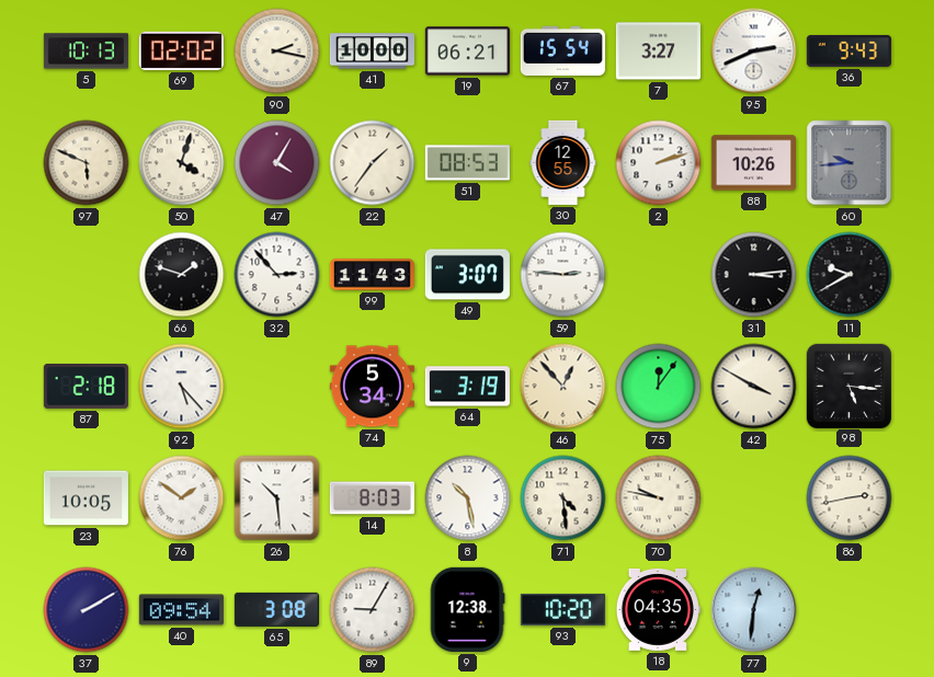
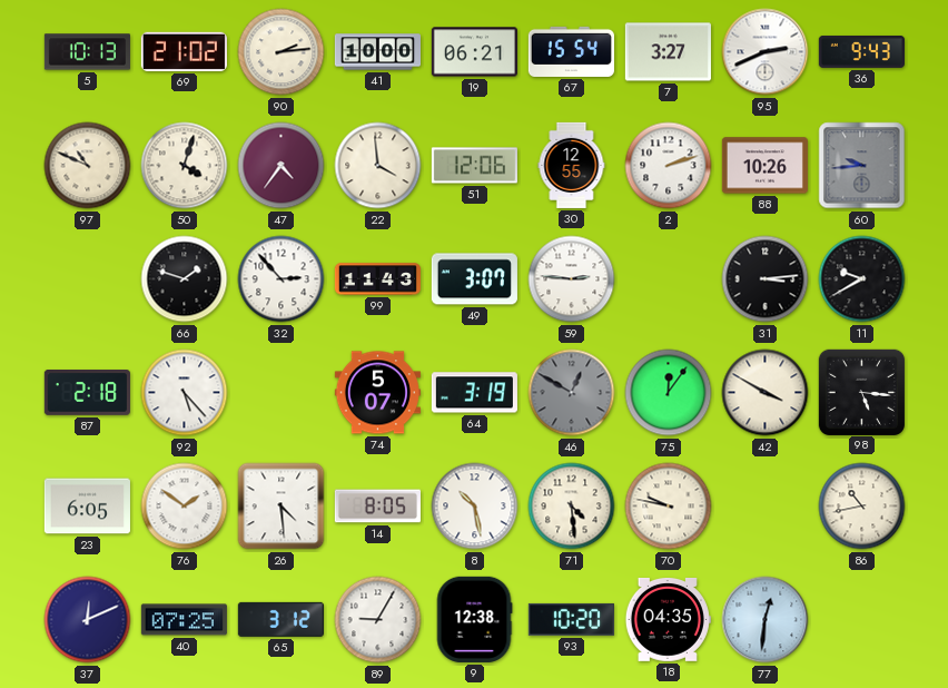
69: 02:02 -> 21:02 (184, 51)
90: 2:17 -> 2:14 (282, 52)
97: 5:49 -> 10:49 (88, 166)
47: 4:05 -> 4:36 (282, 166)
22: 1:36 -> 3:59 (378, 166)
51: 08:53 -> 12:06 (474, 166)
74: 5:34 -> 5:07 (377, 393)
46: 12:53 -> 12:50 (572, 393)
46 dial: cream -> grey (572, 393)
23: 10:05 -> 6:05 (87, 507)
26: 10:29 -> 4:29 (282, 507)
14: 8:03 -> 8:05 (377, 507)
86: 2:43 -> 10:43 (862, 507)
37: 2:10 -> 12:11 (88, 620)
40: 09:54 -> 07:25 (184, 620)
65: 3:08 -> 3:12 (280, 619)
